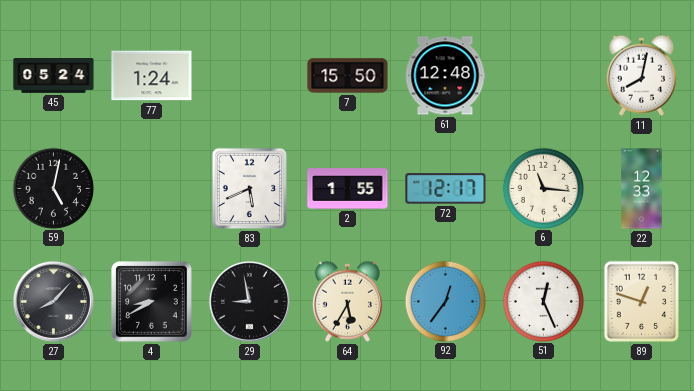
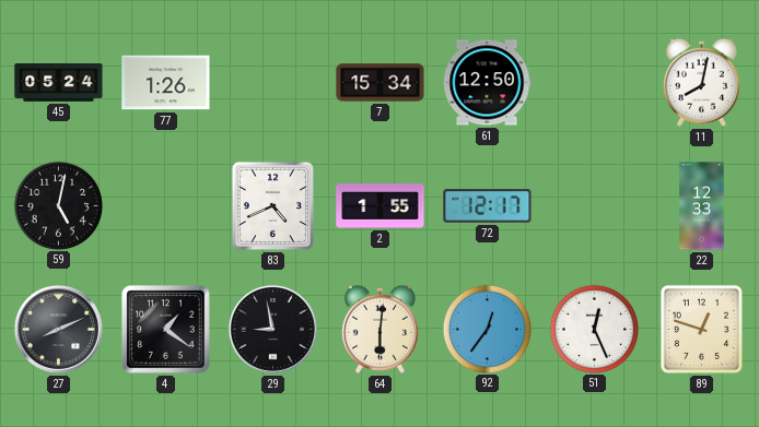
77: 1:24 -> 1:26 (166, 83)
7: 15:50 -> 15:34 (381, 83)
61: 12:48 -> 12:50 (487, 83)
83: 5:41 -> 4:41 (272, 205)
6: 11:16 -> none (543, 188)
27: 8:07 -> 8:11 (58, 329)
4: 8:40 -> 1:21 (166, 330)
64: 5:35 -> 6:01 (379, 329)
